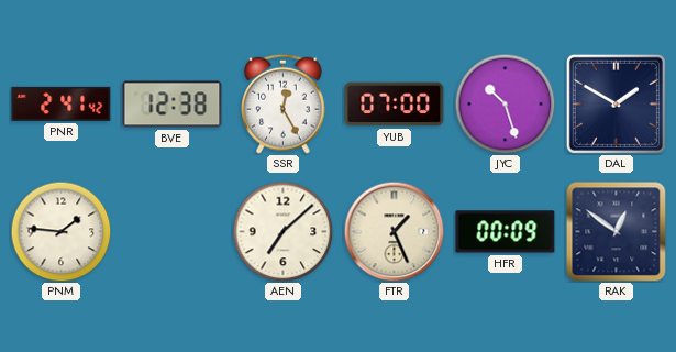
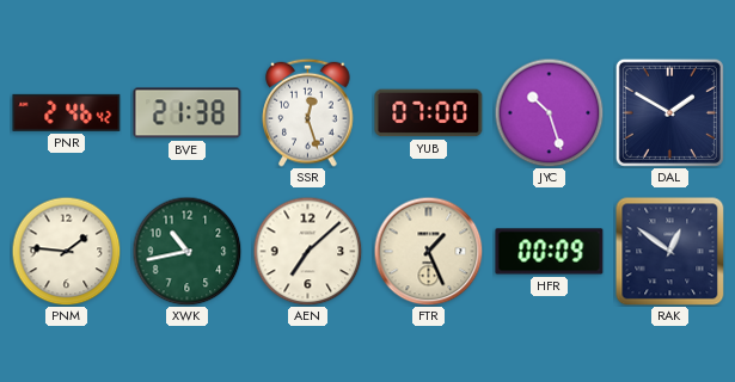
PNR: 2:41 -> 2:46 (67, 112)
BVE: 12:38 -> 21:38 (188, 113)
SSR: 12:25 -> 12:27 (308, 112)
XWK: none -> 10:43 (186, 251)
